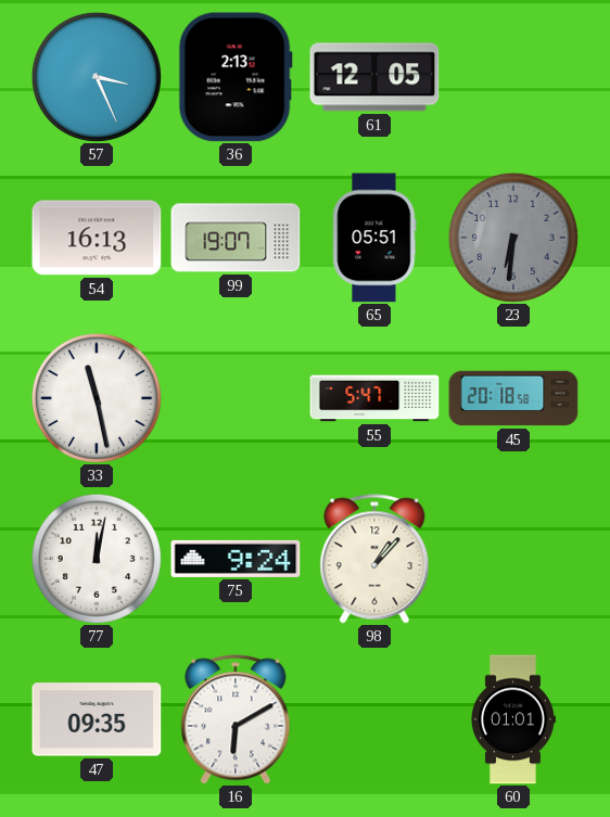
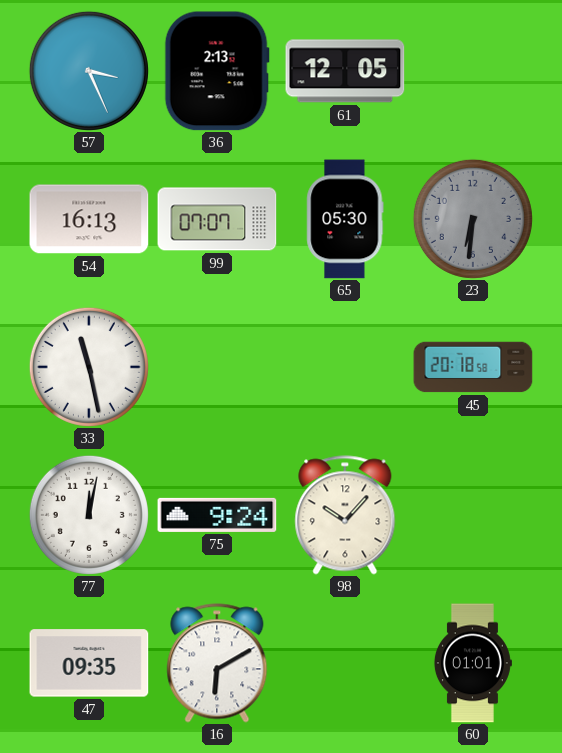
99: 19:07 -> 07:07 (217, 219)
65: 05:51 -> 05:30 (345, 219)
55: 5:47 -> none (374, 398)
98: 1:07 -> 10:07 (345, 515)
